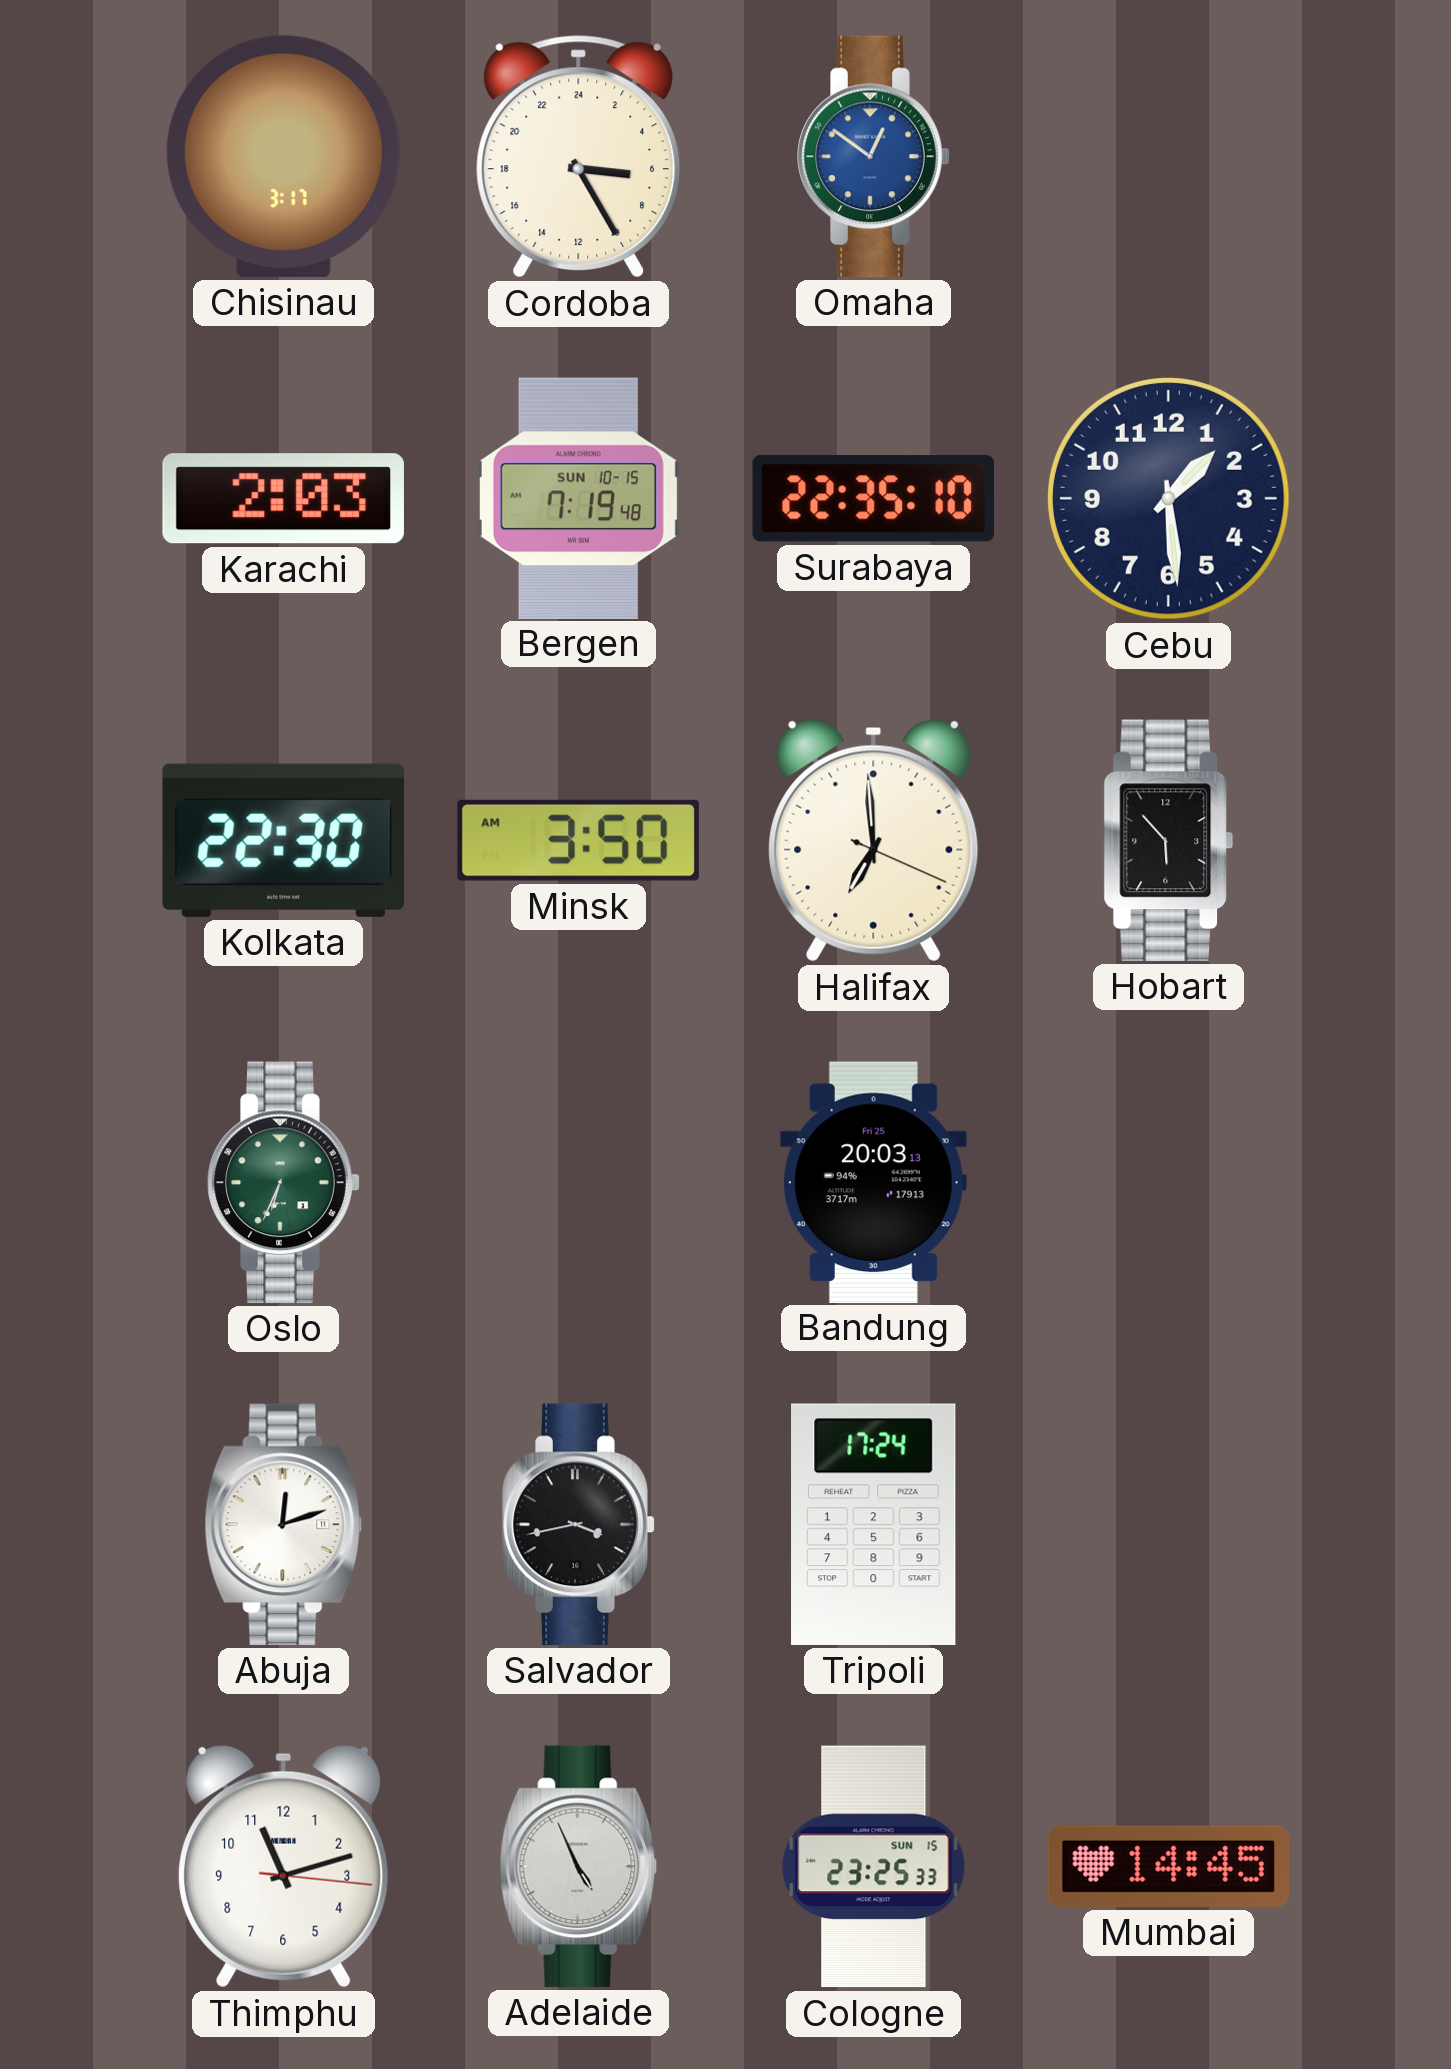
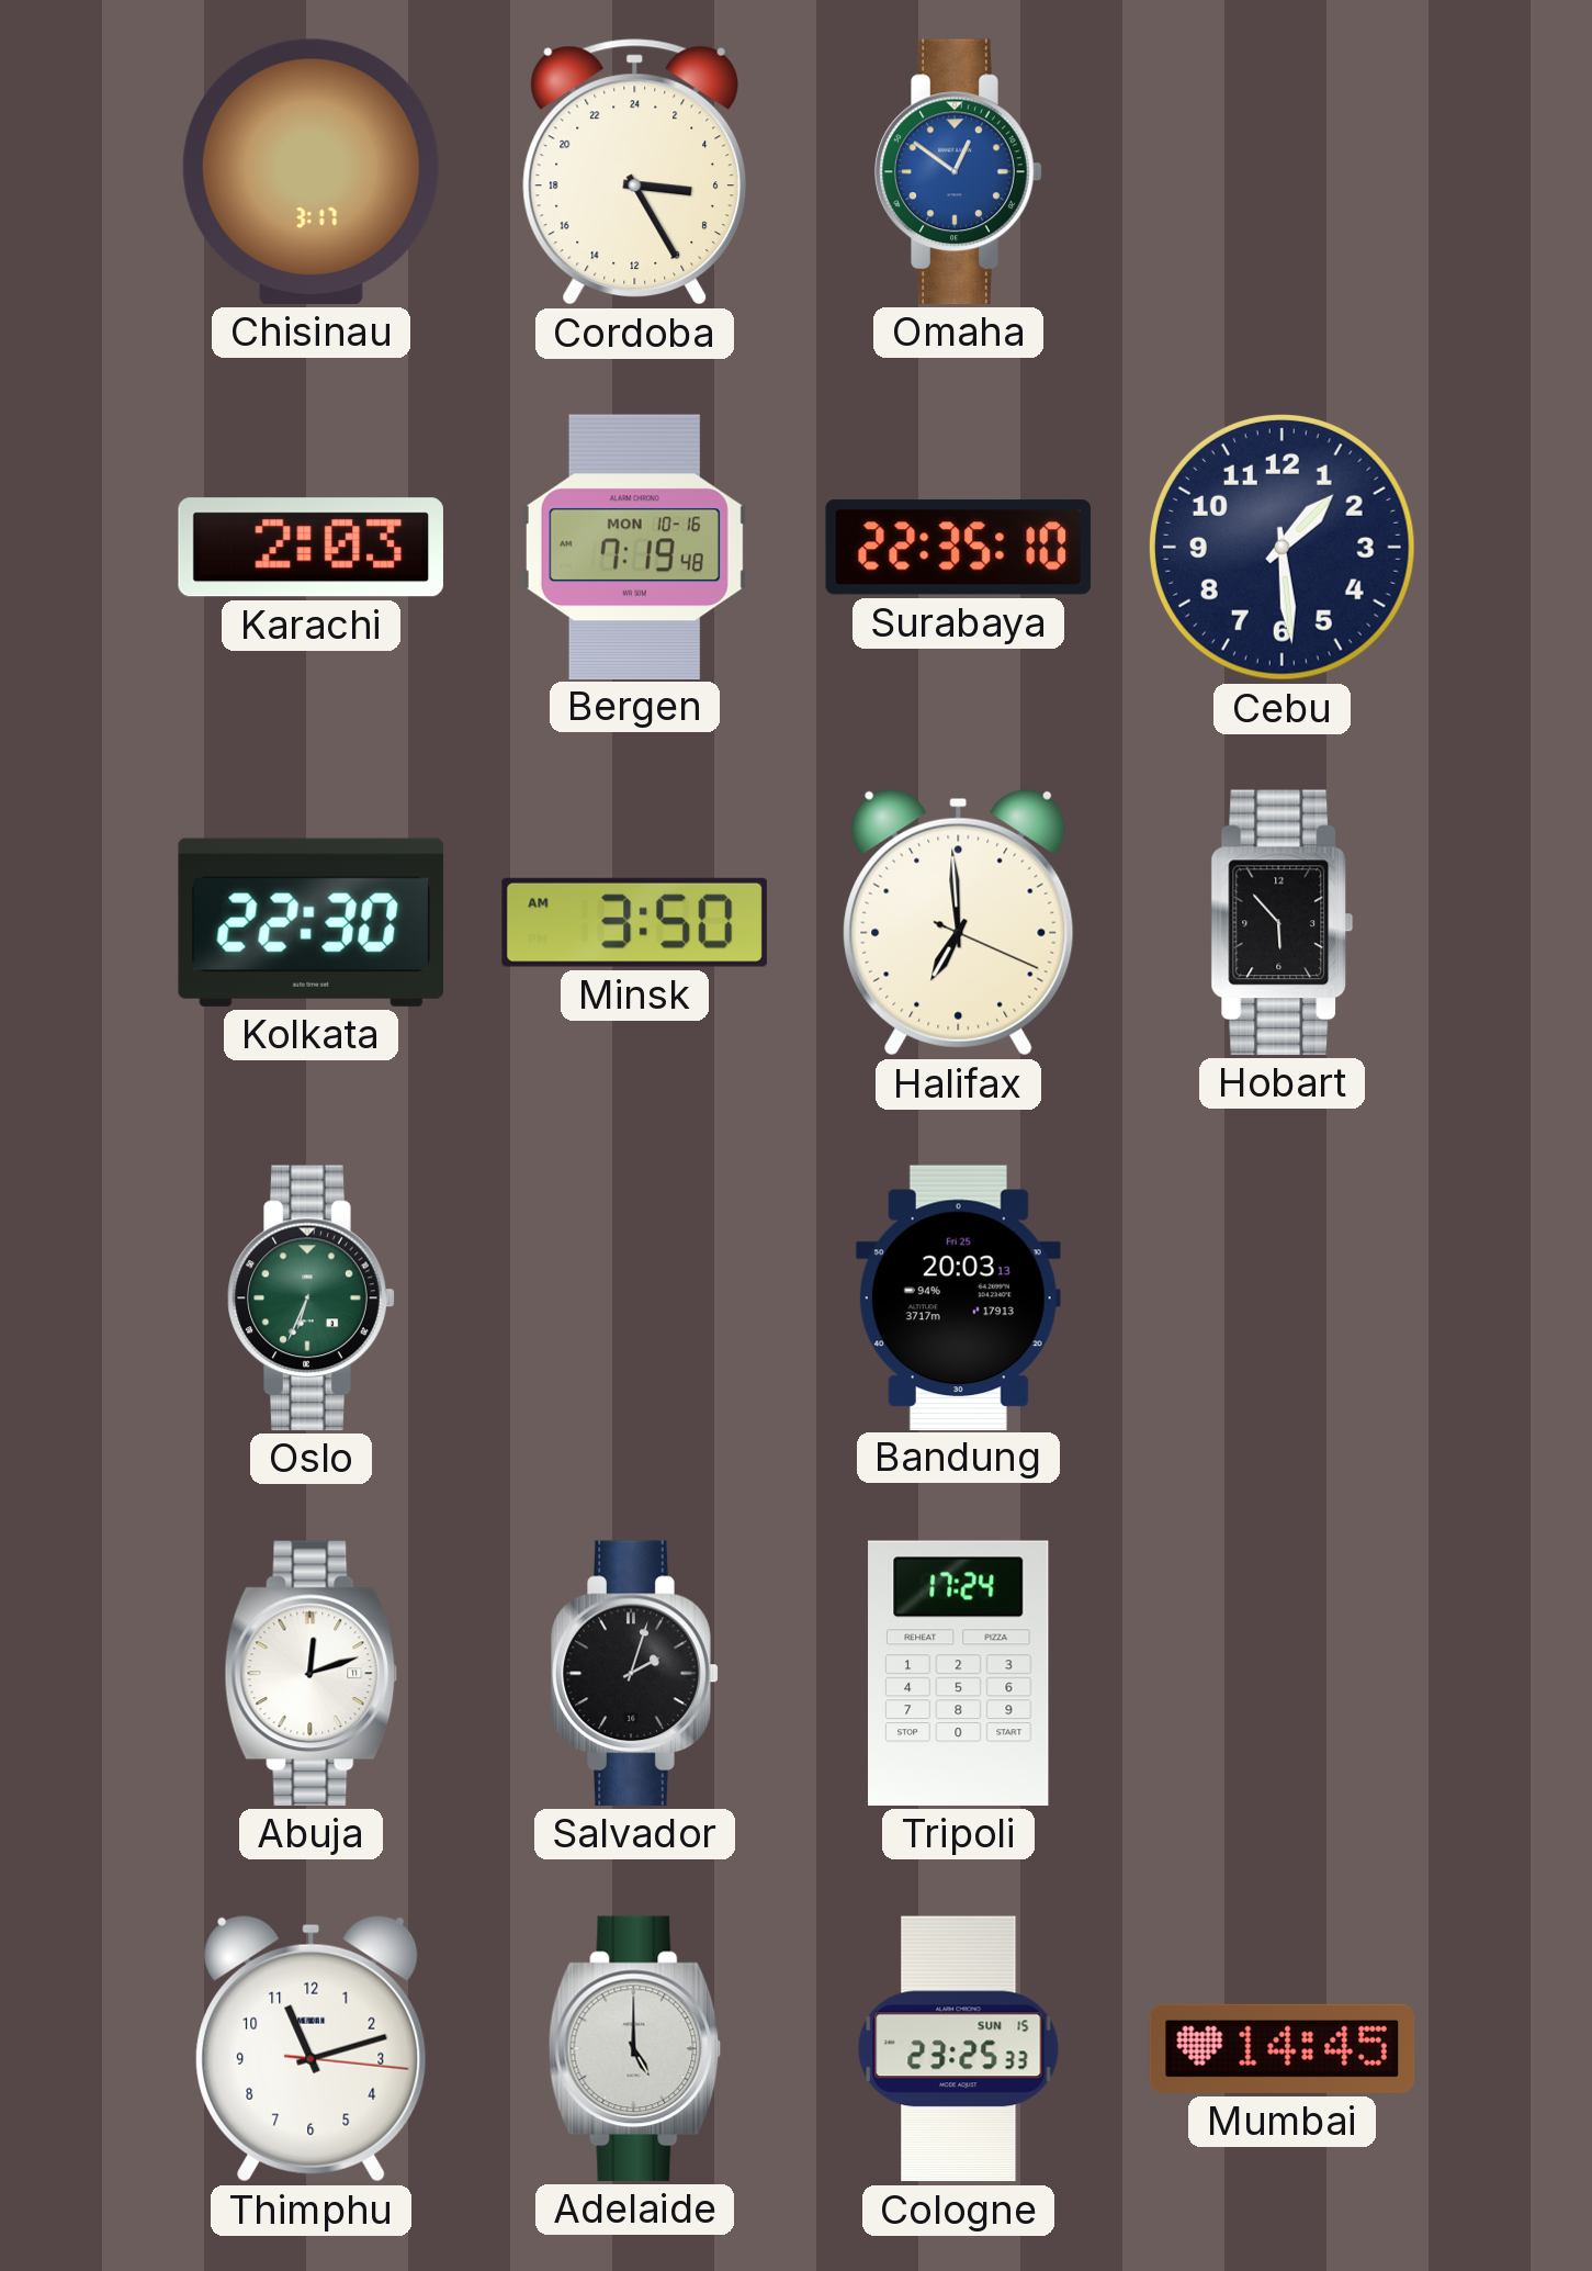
Bergen date: SUN 10-15 -> MON 10-16 (634, 547)
Salvador: 3:43 -> 2:03 (635, 1673)
Adelaide: 4:56 -> 5:00 (635, 2048)
